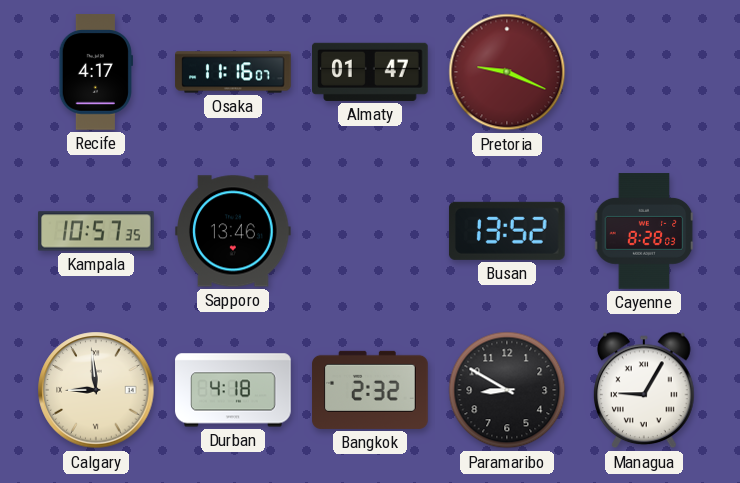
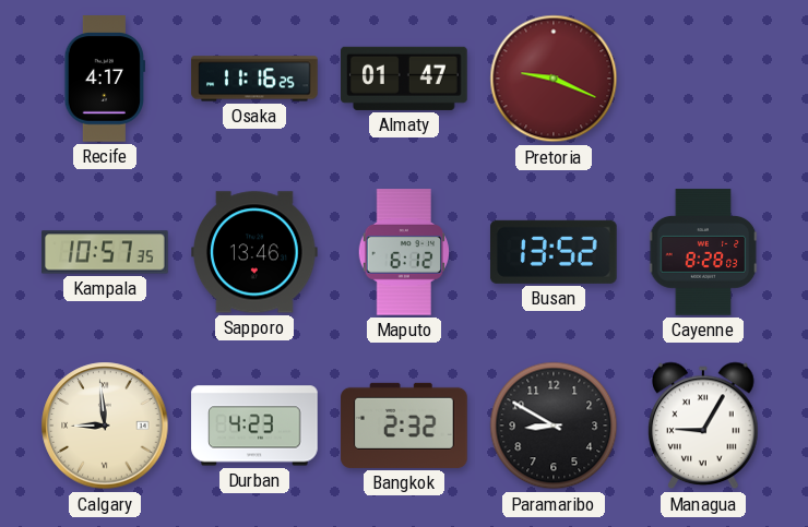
Osaka: 11:16:07 -> 11:16:25 (254, 79)
Maputo: none -> 6:12 (403, 252)
Durban: 4:18 -> 4:23 (254, 426)
